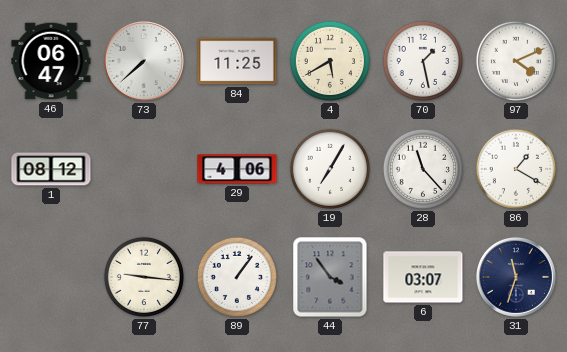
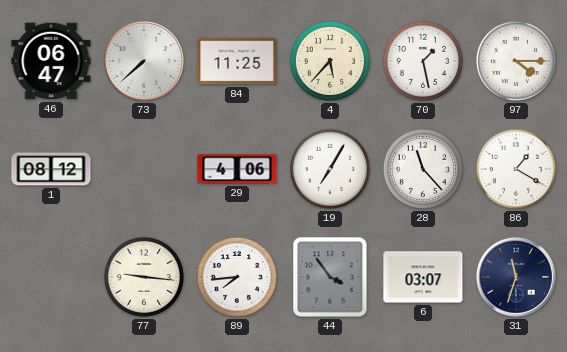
4: 5:40 -> 5:37 (330, 61)
97: 4:11 -> 4:15 (516, 61)
89: 1:06 -> 7:44 (237, 277)
